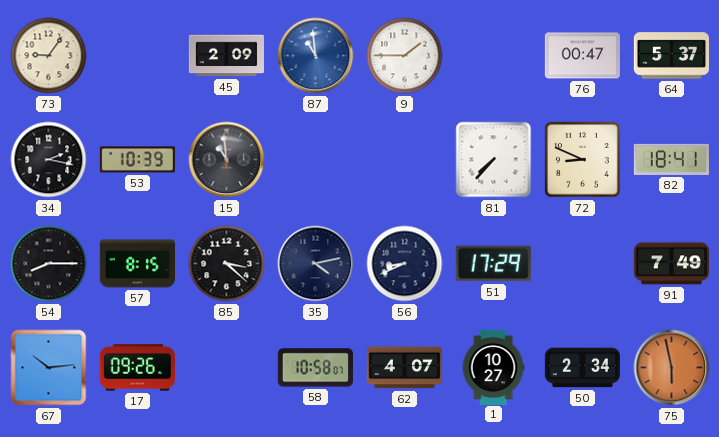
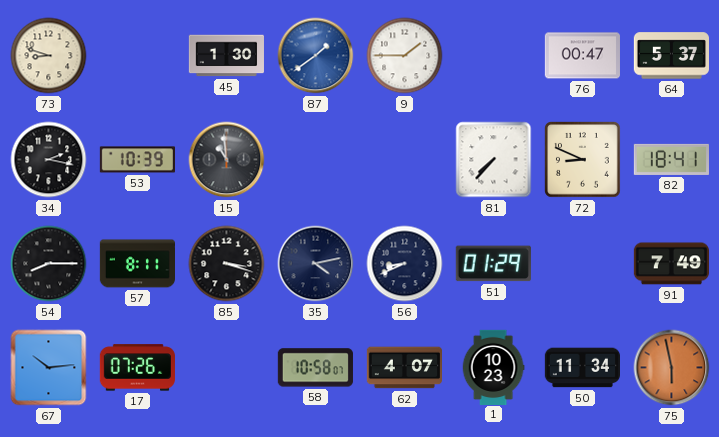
73: 9:06 -> 8:48 (49, 56)
45: 2:09 -> 1:30 (226, 56)
87: 10:59 -> 1:39 (316, 56)
57: 8:15 -> 8:11 (137, 264)
85: 3:22 -> 3:18 (227, 264)
51: 17:29 -> 01:29 (493, 264)
17: 09:26 -> 07:26 (137, 368)
1: 10:27 -> 10:23 (493, 367)
50: 2:34 -> 11:34 (582, 368)
